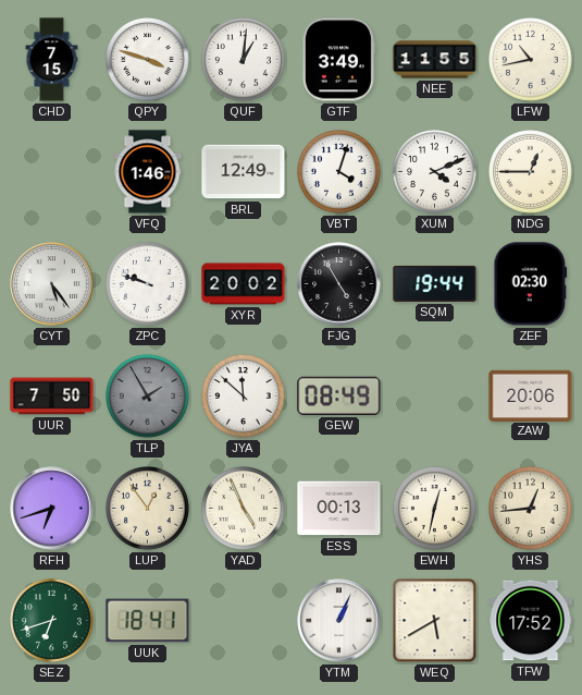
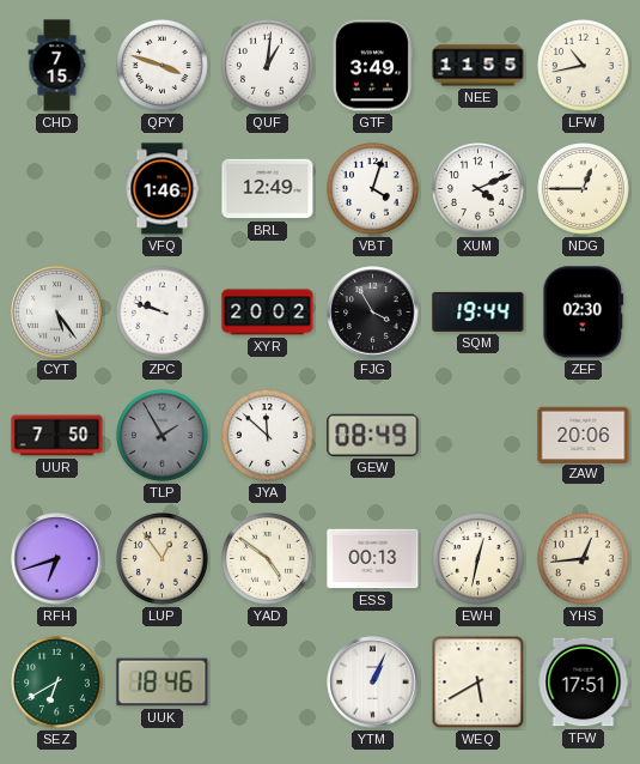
FJG: 4:55 -> 3:55 (373, 313)
YAD: 4:56 -> 4:51 (268, 559)
SEZ: 6:42 -> 6:40 (57, 683)
UUK: 18:41 -> 18:46 (163, 683)
TFW: 17:52 -> 17:51 (584, 683)
